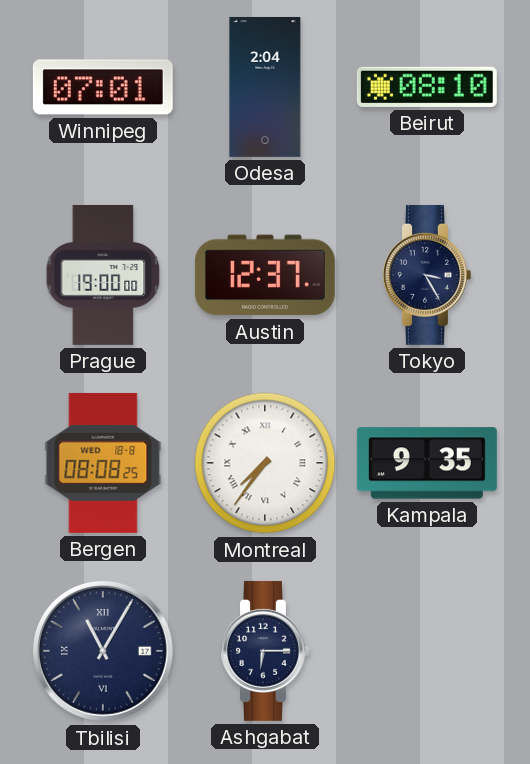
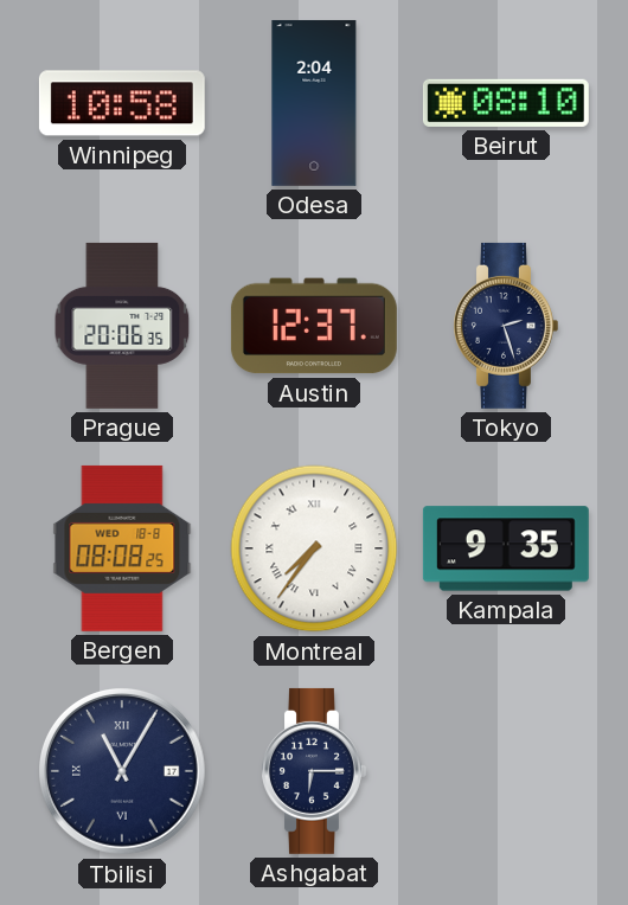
Winnipeg: 07:01 -> 10:58 (122, 103)
Prague: 19:00 -> 20:06 (122, 326)
Tokyo: 3:25 -> 2:27 (506, 326)
